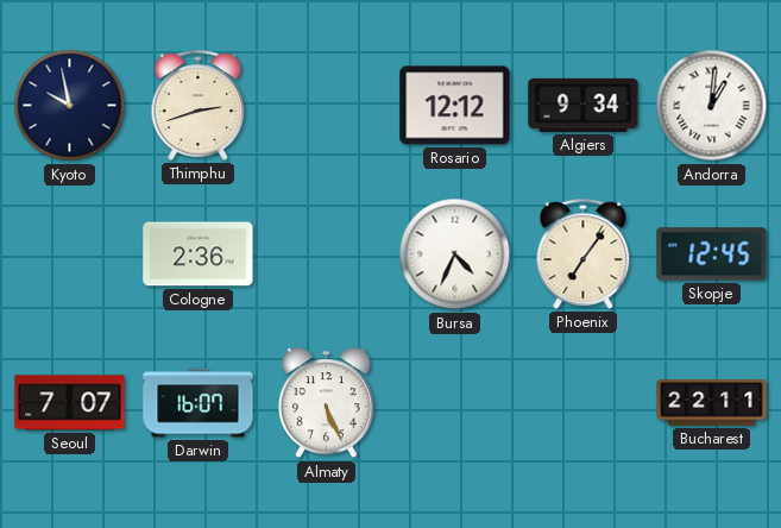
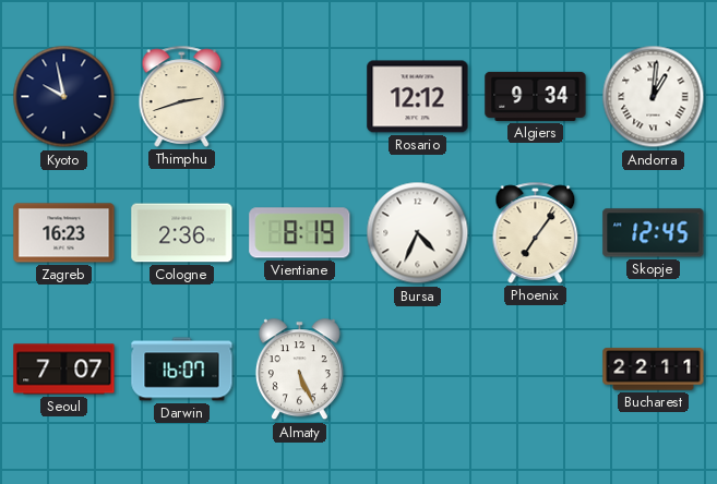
Zagreb: none -> 16:23 (64, 233)
Vientiane: none -> 8:19 (300, 233)
